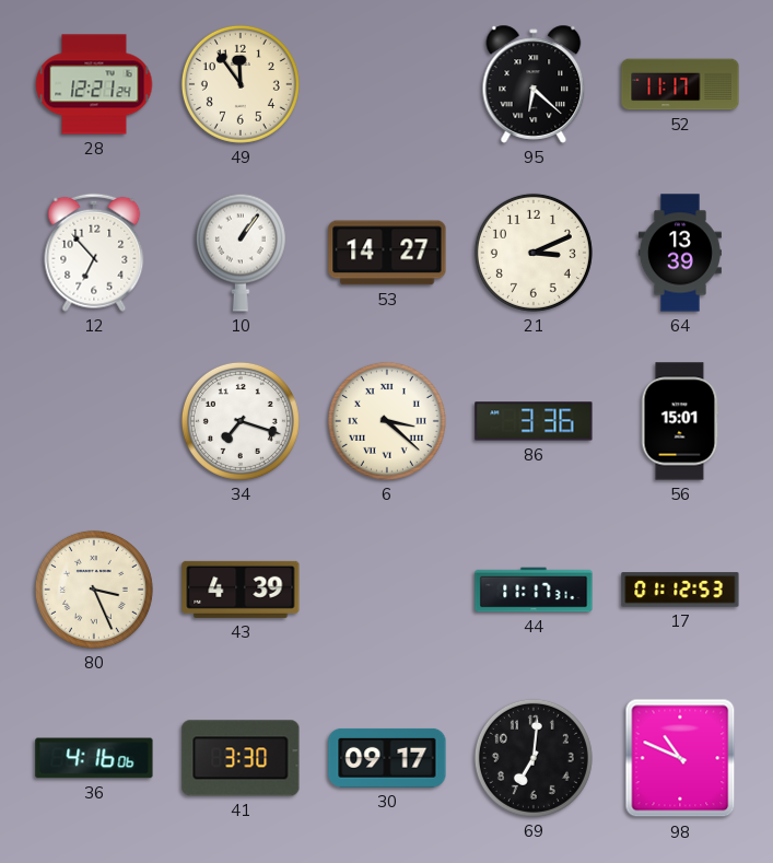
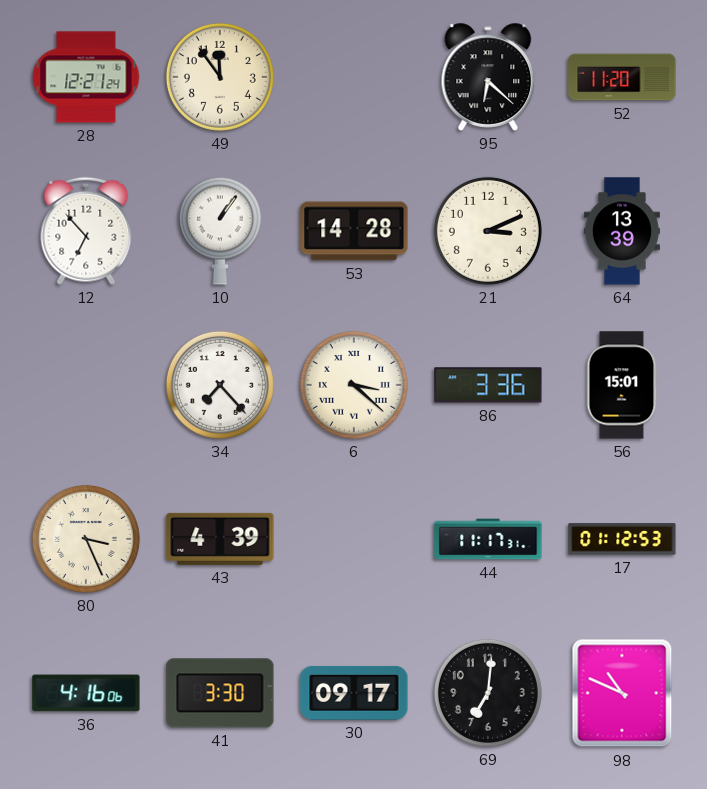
52: 11:17 -> 11:20 (622, 77)
53: 14:27 -> 14:28 (354, 231)
34: 7:18 -> 7:23 (220, 385)
